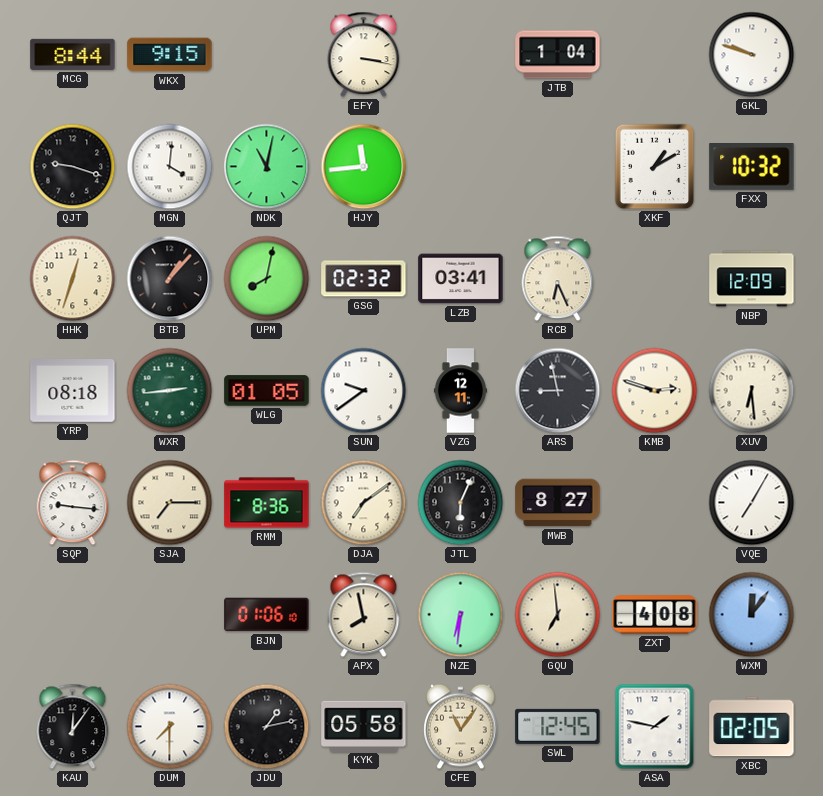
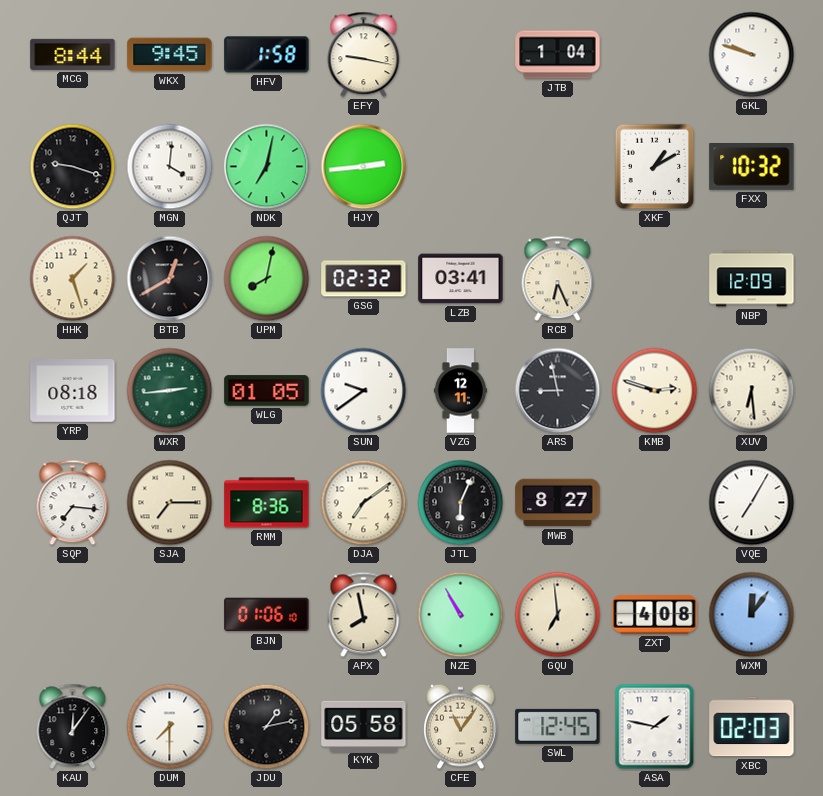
WKX: 9:15 -> 9:45 (170, 55)
HFV: none -> 1:58 (267, 55)
EFY: 3:17 -> 9:17 (364, 55)
NDK: 11:02 -> 7:02 (267, 167)
HJY: 11:44 -> 2:44 (364, 167)
HHK: 12:33 -> 1:27 (73, 279)
BTB: 1:07 -> 12:40 (170, 279)
SQP: 9:16 -> 7:16 (73, 503)
NZE: 6:31 -> 10:55 (461, 615)
XBC: 02:05 -> 02:03 (752, 727)
